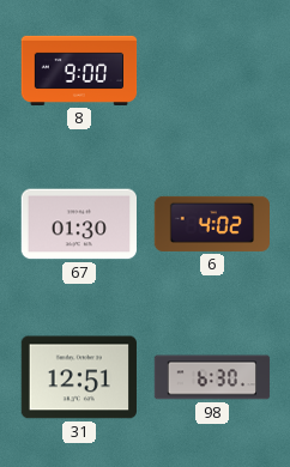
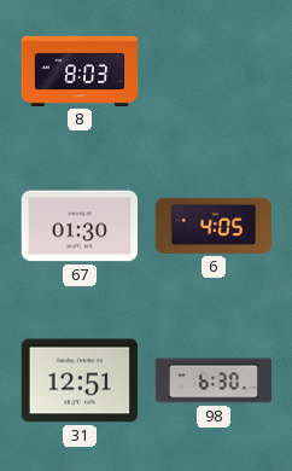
8: 9:00 -> 8:03 (80, 71)
6: 4:02 -> 4:05 (212, 226)
